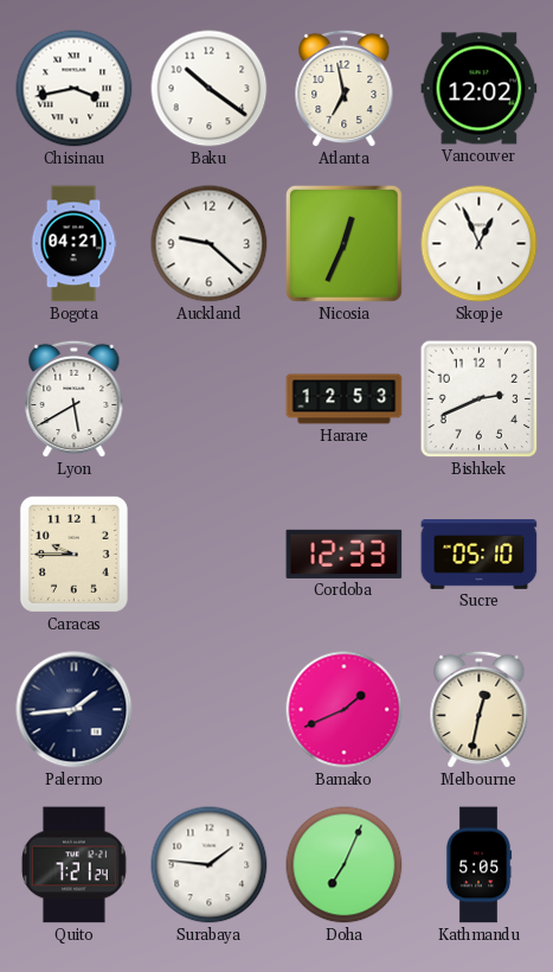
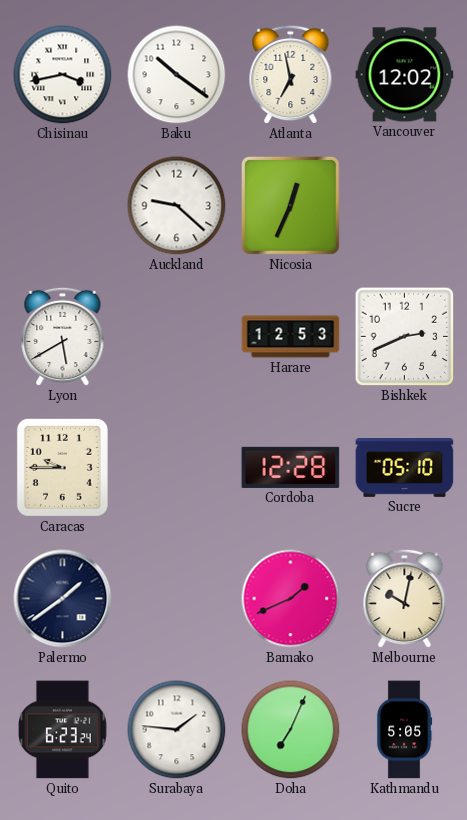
Bogota: 04:21 -> none (73, 244)
Skopje: 12:56 -> none (480, 244)
Cordoba: 12:33 -> 12:28 (291, 467)
Palermo: 1:44 -> 1:39 (63, 599)
Melbourne: 12:32 -> 10:02 (405, 599)
Quito: 7:21 -> 6:23 (63, 730)
